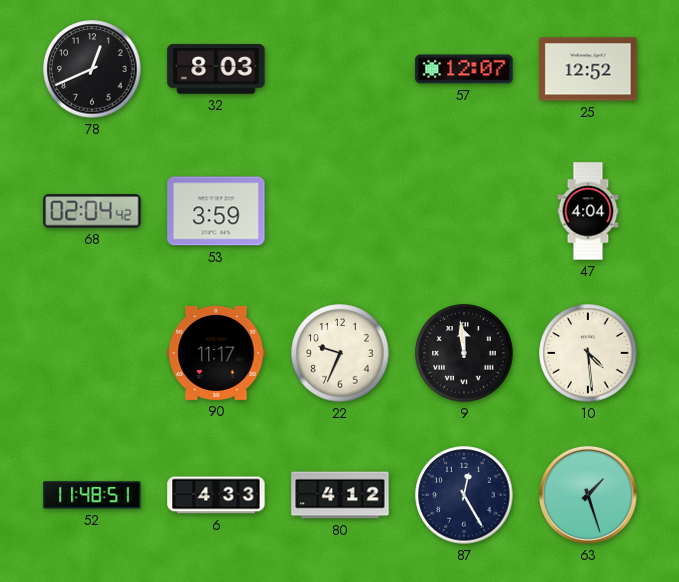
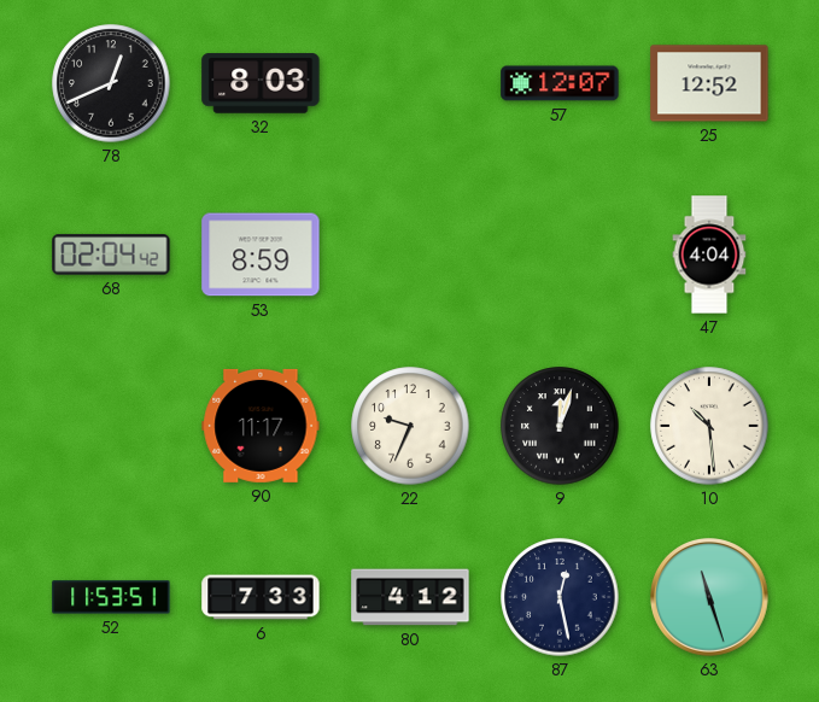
53: 3:59 -> 8:59 (261, 255)
9: 11:59 -> 12:03 (560, 426)
10: 4:29 -> 10:29 (709, 426)
52: 11:48 -> 11:53 (111, 597)
6: 4:33 -> 7:33 (261, 597)
87: 12:25 -> 12:28 (560, 597)
63: 1:27 -> 11:27 (710, 598)
